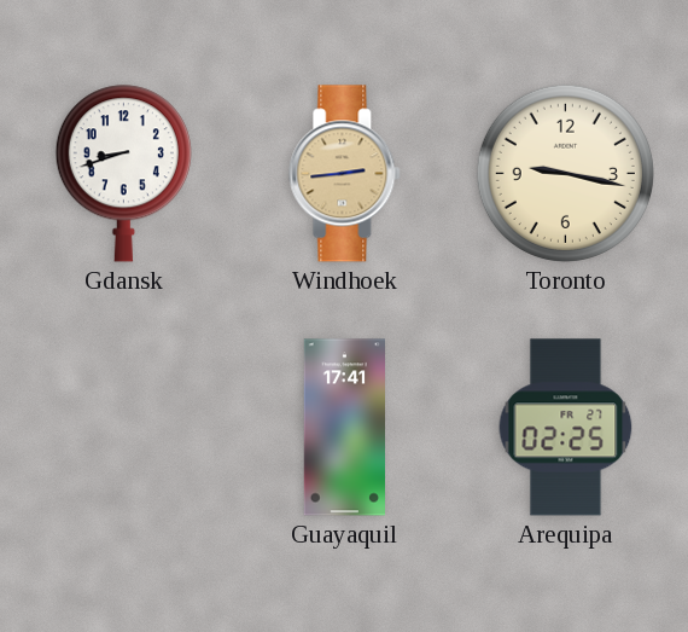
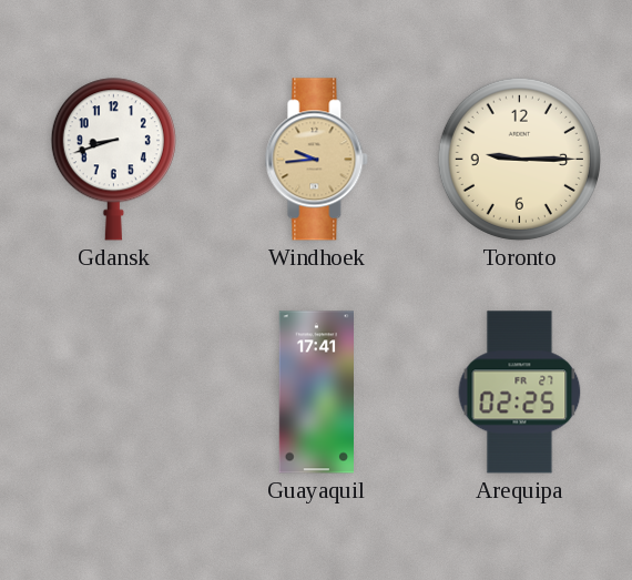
Windhoek: 2:44 -> 9:44 (317, 160)
Toronto: 9:17 -> 9:15 (519, 159)
